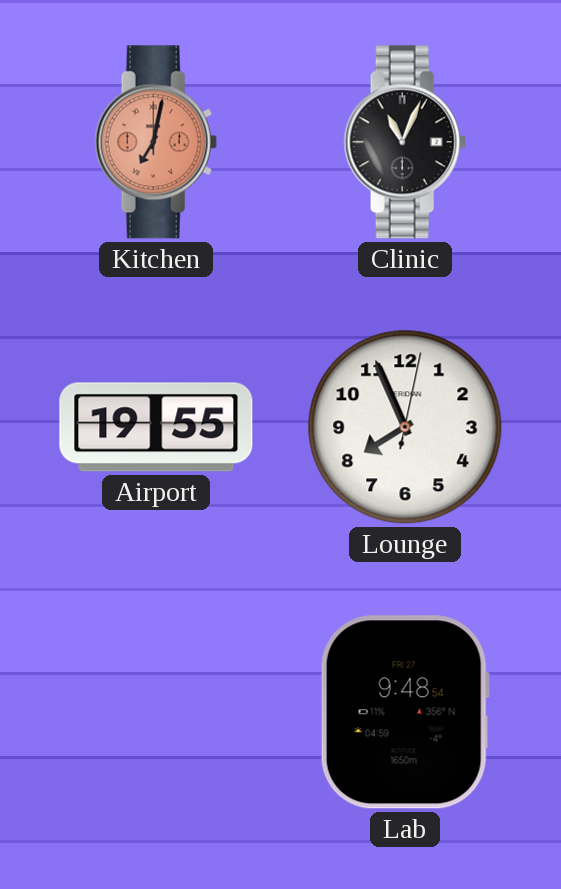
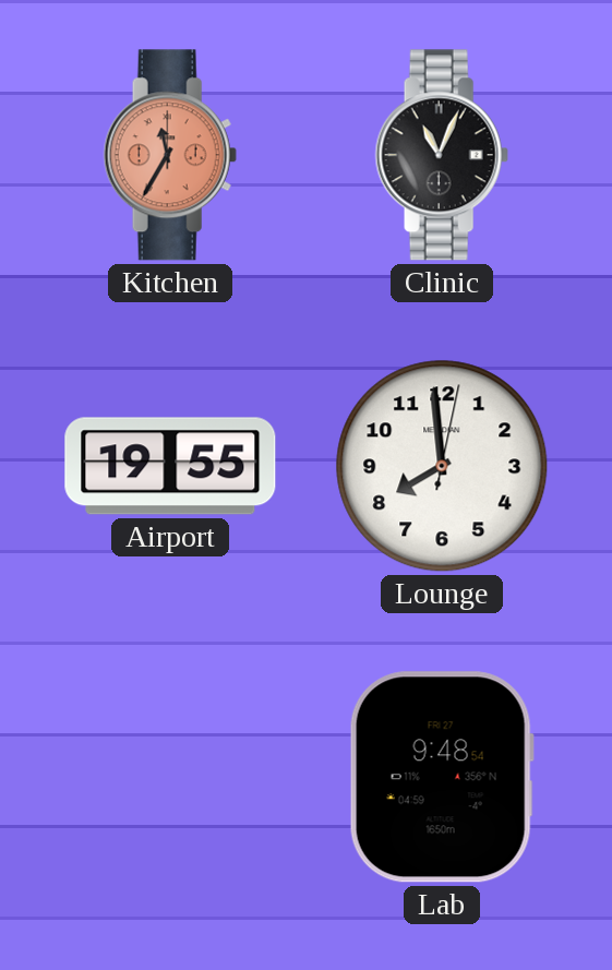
Kitchen: 7:02 -> 11:35 (170, 155)
Lounge: 7:56 -> 7:59 (442, 466)
